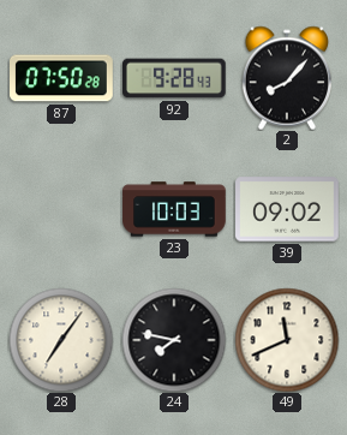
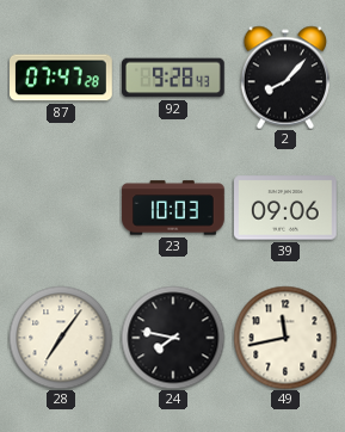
87: 07:50 -> 07:47 (62, 78)
39: 09:02 -> 09:06 (287, 208)
49: 11:41 -> 11:43 (285, 338)
